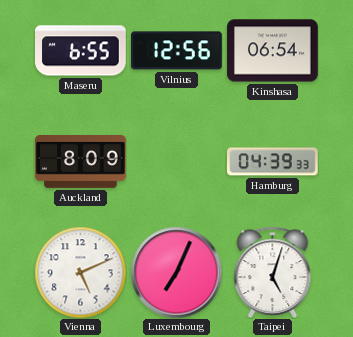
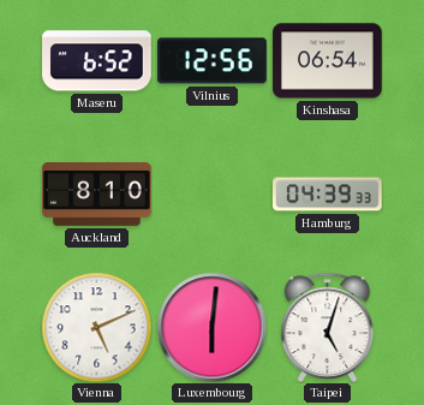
Maseru: 6:55 -> 6:52 (97, 61)
Auckland: 8:09 -> 8:10 (97, 195)
Luxembourg: 7:04 -> 6:01 (211, 327)
